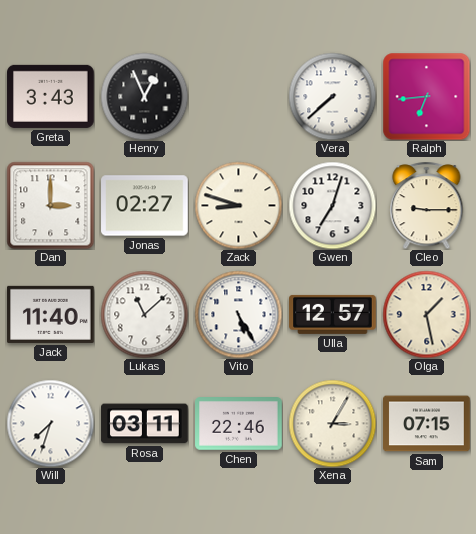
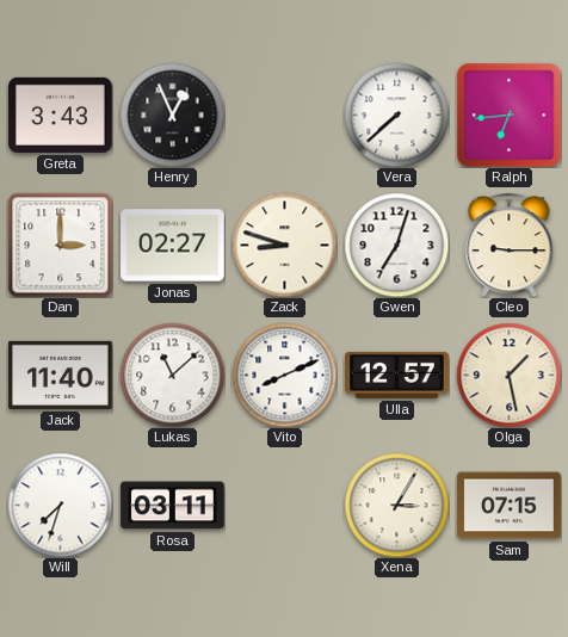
Vito: 5:25 -> 8:11 (284, 375)
Chen: 22:46 -> none (239, 424)
